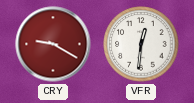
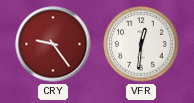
CRY: 9:20 -> 9:24 (53, 44)
